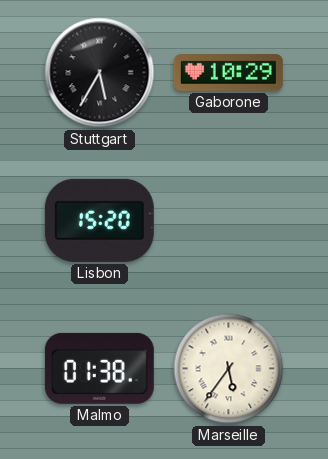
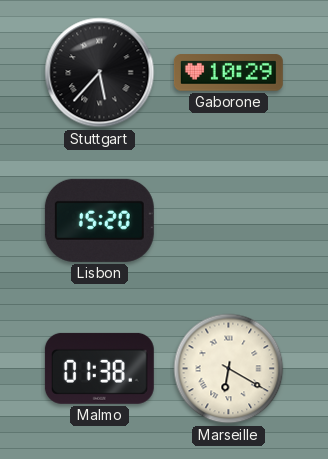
Stuttgart: 5:35 -> 5:37 (100, 73)
Marseille: 5:36 -> 6:20 (229, 369)
